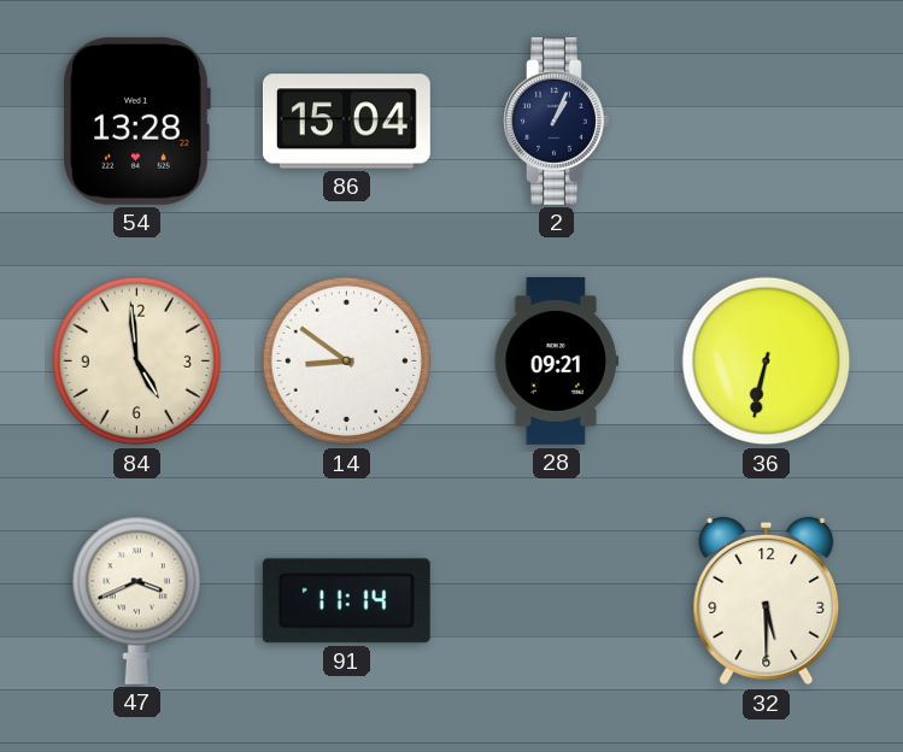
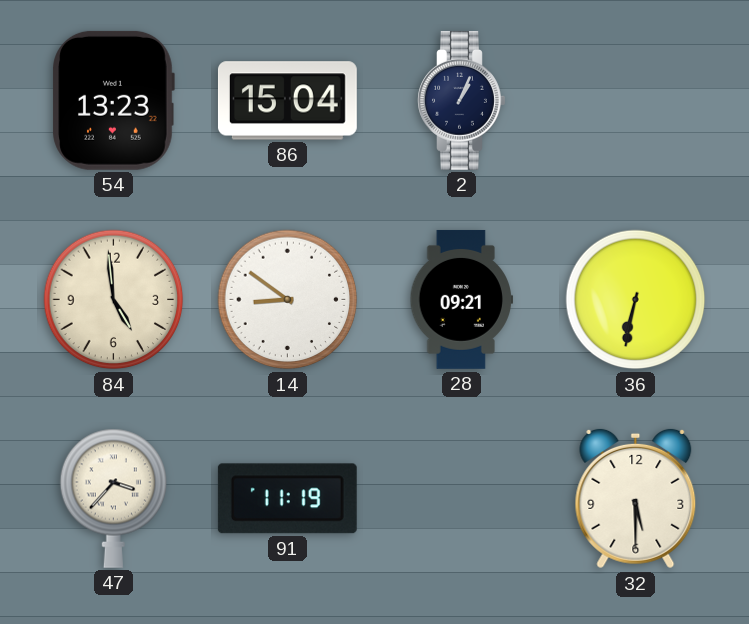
54: 13:28 -> 13:23 (113, 100)
47: 3:41 -> 3:37 (114, 498)
91: 11:14 -> 11:19 (287, 499)
